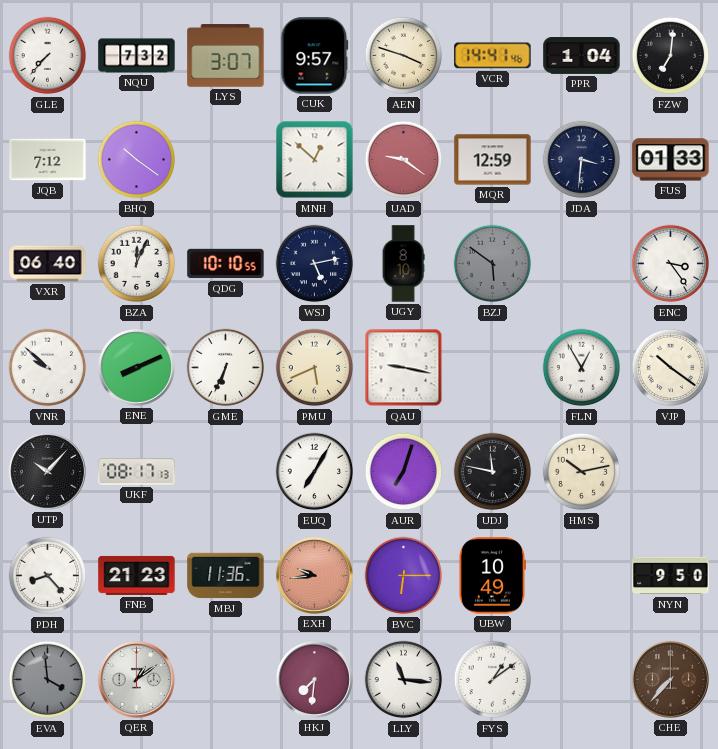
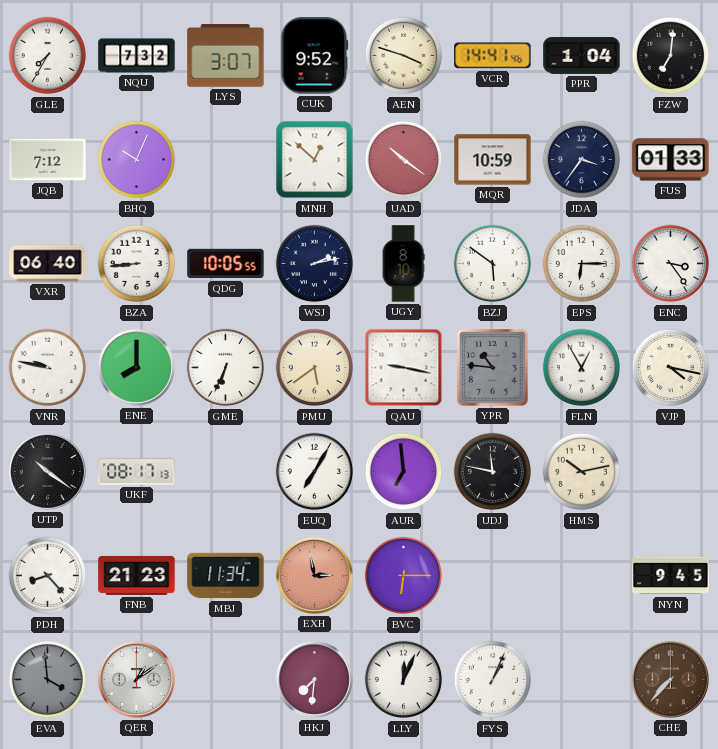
GLE: 7:37 -> 7:35 (48, 56)
CUK: 9:57 -> 9:52 (315, 56)
BHQ: 10:21 -> 10:04 (137, 160)
UAD: 9:21 -> 10:21 (404, 160)
MQR: 12:59 -> 10:59 (493, 160)
JDA: 3:31 -> 3:36 (582, 160)
BZA: 12:04 -> 8:44 (137, 264)
QDG: 10:10 -> 10:05 (226, 264)
WSJ: 5:13 -> 2:13 (315, 264)
BZJ dial: grey -> white (493, 264)
EPS: none -> 6:15 (582, 264)
VNR: 9:52 -> 9:47 (48, 368)
ENE: 8:11 -> 8:00 (136, 367)
PMU: 5:41 -> 5:39 (315, 368)
YPR: none -> 10:46 (493, 368)
VJP: 10:21 -> 4:17 (671, 368)
UTP: 10:07 -> 10:21 (47, 471)
AUR: 7:03 -> 6:59 (404, 472)
MBJ: 11:36 -> 11:34 (226, 576)
EXH: 9:44 -> 2:58 (314, 575)
UBW: 10:49 -> none (492, 576)
NYN: 9:50 -> 9:45 (671, 576)
LLY: 11:16 -> 12:04 (404, 680)
FYS: 1:09 -> 1:04 (493, 680)
